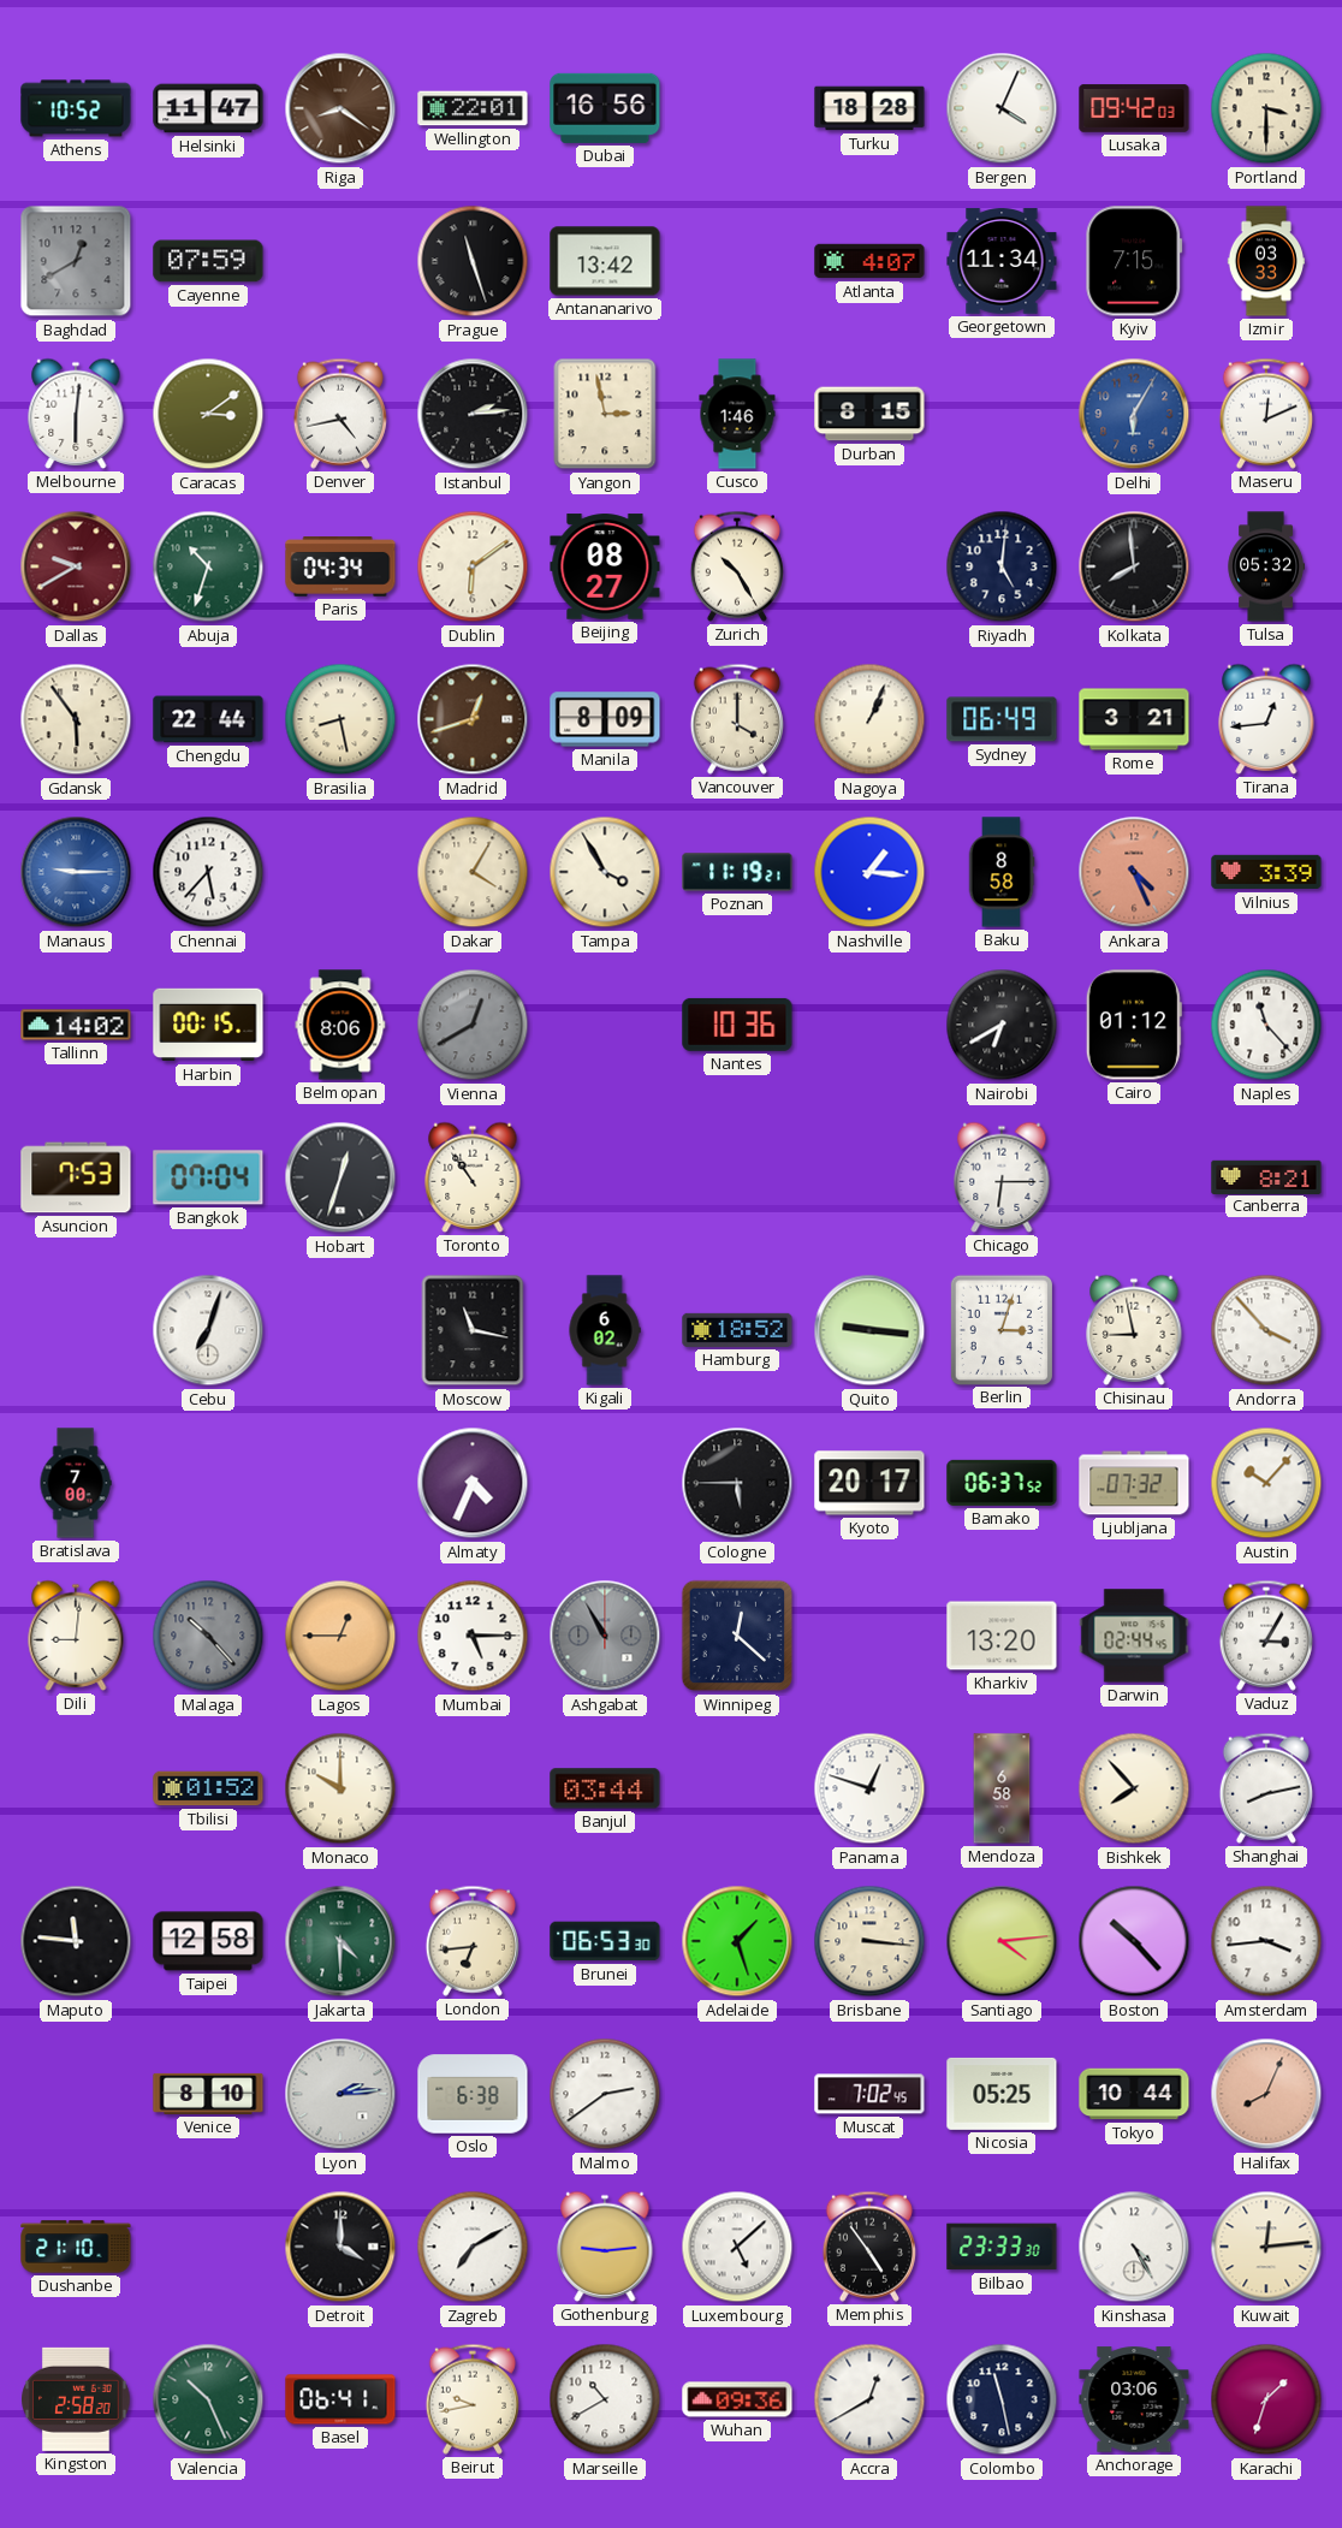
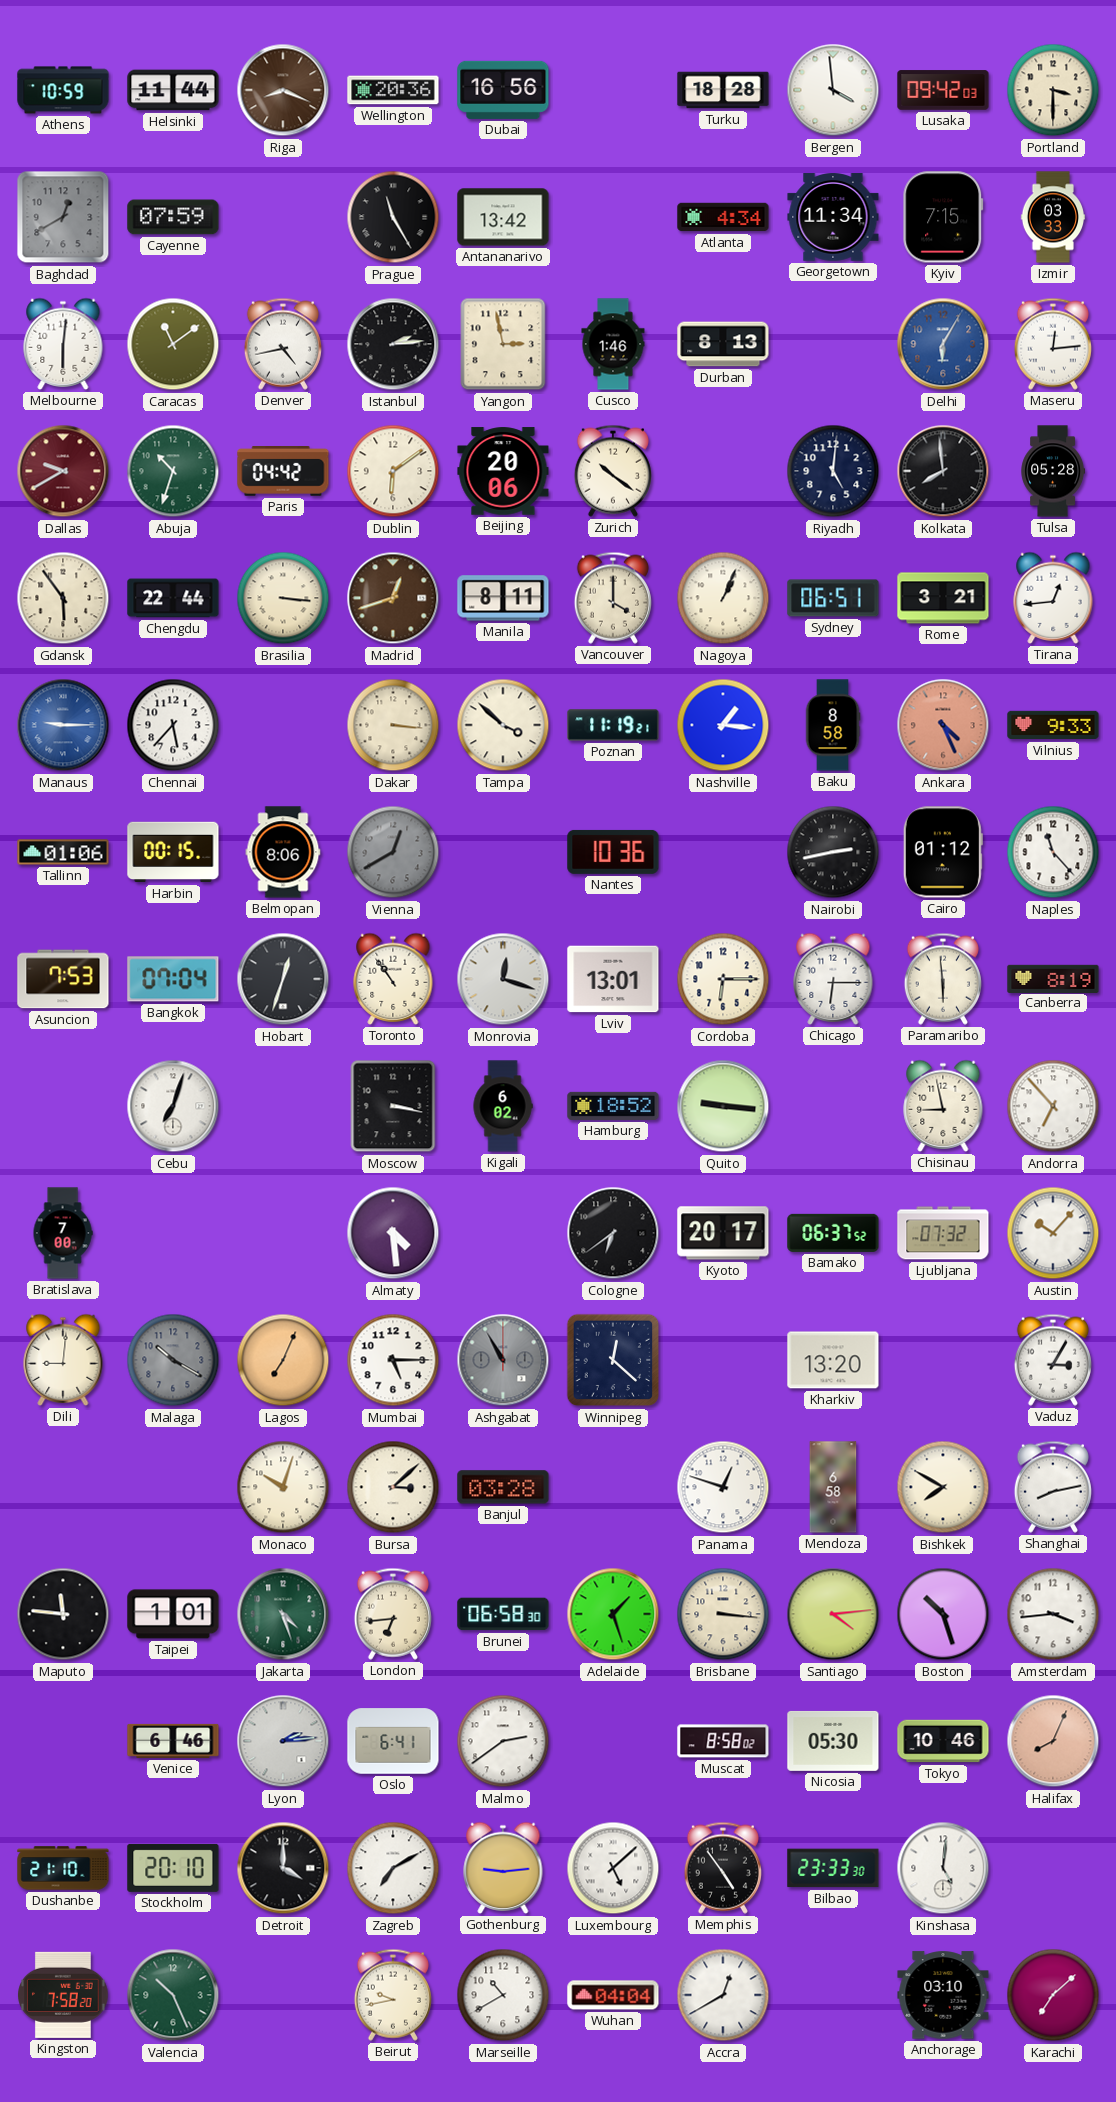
Athens: 10:52 -> 10:59 (63, 90)
Helsinki: 11:47 -> 11:44 (173, 90)
Riga: 8:21 -> 8:19 (283, 90)
Wellington: 22:01 -> 20:36 (393, 90)
Bergen: 4:04 -> 3:59 (833, 90)
Prague: 11:27 -> 11:25 (393, 217)
Atlanta: 4:07 -> 4:34 (723, 217)
Caracas: 3:09 -> 11:09 (173, 344)
Durban: 8:15 -> 8:13 (723, 344)
Maseru: 12:11 -> 12:14 (1053, 344)
Paris: 04:34 -> 04:42 (283, 472)
Beijing: 08:27 -> 20:06 (503, 471)
Zurich: 10:25 -> 10:21 (613, 471)
Tulsa: 05:32 -> 05:28 (1052, 471)
Brasilia: 8:28 -> 3:16 (283, 598)
Manila: 8:09 -> 8:11 (503, 598)
Sydney: 06:49 -> 06:51 (833, 598)
Dakar: 4:05 -> 3:16 (393, 725)
Tampa: 3:55 -> 3:52 (503, 725)
Vilnius: 3:39 -> 9:33 (1053, 725)
Tallinn: 14:02 -> 01:06 (63, 852)
Nairobi: 6:40 -> 2:43 (833, 852)
Monrovia: none -> 12:18 (503, 979)
Lviv: none -> 13:01 (613, 979)
Cordoba: none -> 6:15 (723, 979)
Paramaribo: none -> 5:59 (943, 979)
Canberra: 8:21 -> 8:19 (1053, 978)
Moscow: 11:17 -> 3:17 (393, 1106)
Berlin: 3:03 -> none (1000, 1329)
Andorra: 3:53 -> 6:53 (1053, 1106)
Almaty: 4:34 -> 4:29 (393, 1233)
Cologne: 5:45 -> 6:39 (613, 1233)
Malaga: 10:23 -> 10:20 (173, 1360)
Lagos: 12:45 -> 7:04 (283, 1360)
Darwin: 02:44 -> none (1134, 1636)
Tbilisi: 01:52 -> none (208, 1788)
Monaco: 10:00 -> 10:03 (283, 1487)
Bursa: none -> 3:08 (393, 1487)
Banjul: 03:44 -> 03:28 (503, 1487)
Bishkek: 7:53 -> 7:50 (943, 1487)
Taipei: 12:58 -> 1:01 (173, 1614)
Jakarta: 4:30 -> 4:27 (283, 1614)
Brunei: 06:53 -> 06:58 (503, 1614)
Boston: 10:23 -> 10:27 (943, 1614)
Venice: 8:10 -> 6:46 (173, 1741)
Oslo: 6:38 -> 6:41 (393, 1741)
Muscat: 7:02 -> 8:58 (723, 1741)
Nicosia: 05:25 -> 05:30 (833, 1741)
Tokyo: 10:44 -> 10:46 (943, 1741)
Stockholm: none -> 20:10 (173, 1868)
Kinshasa: 4:25 -> 5:01 (943, 1868)
Kuwait: 12:14 -> none (1266, 2247)
Kingston: 2:58 -> 7:58 (63, 1995)
Basel: 06:41 -> none (340, 2399)
Wuhan: 09:36 -> 04:04 (613, 1995)
Colombo: 11:28 -> none (1002, 2399)
Anchorage: 03:06 -> 03:10 (943, 1995)
Karachi: 1:33 -> 7:08 (1053, 1995)
